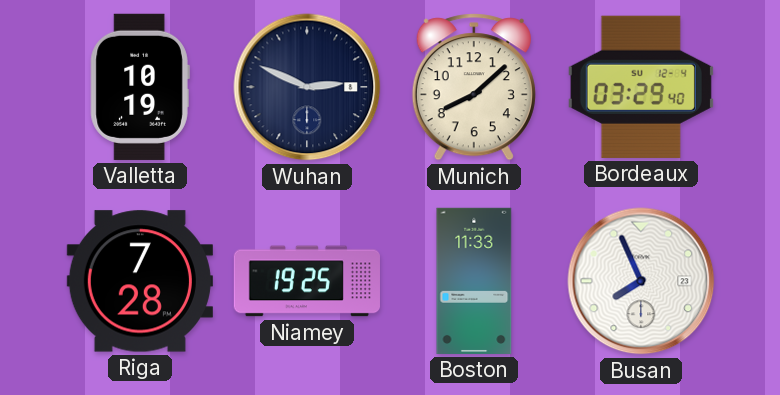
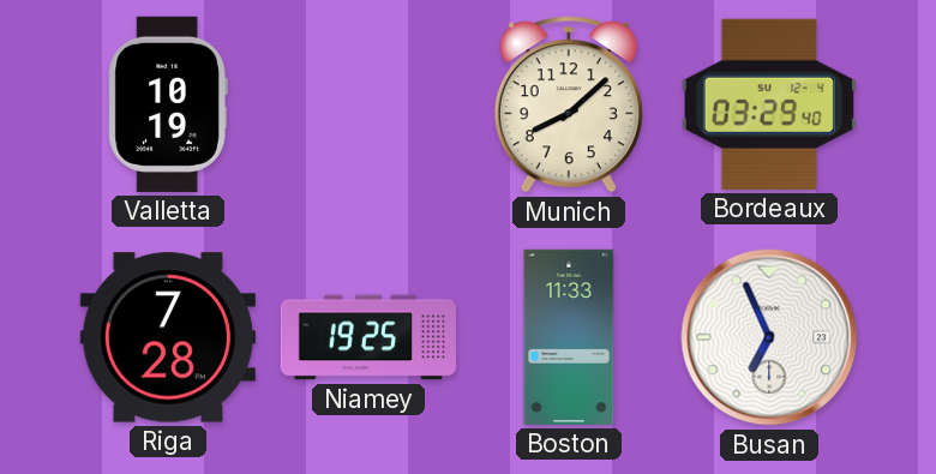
Wuhan: 2:49 -> none (307, 87)
Busan: 7:56 -> 6:56 (769, 337)
